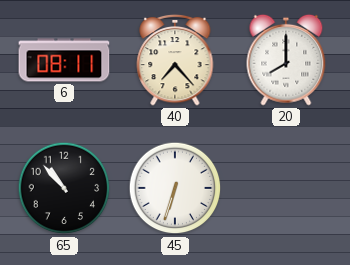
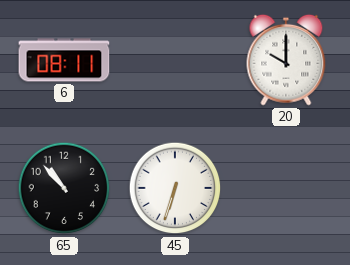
40: 7:23 -> none (175, 60)
20: 8:00 -> 10:00 (286, 60)
